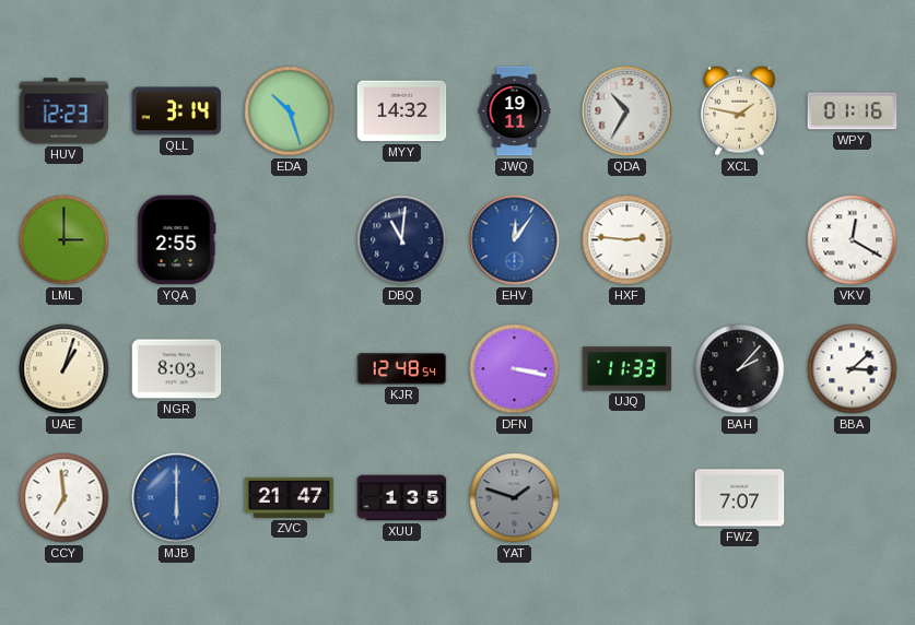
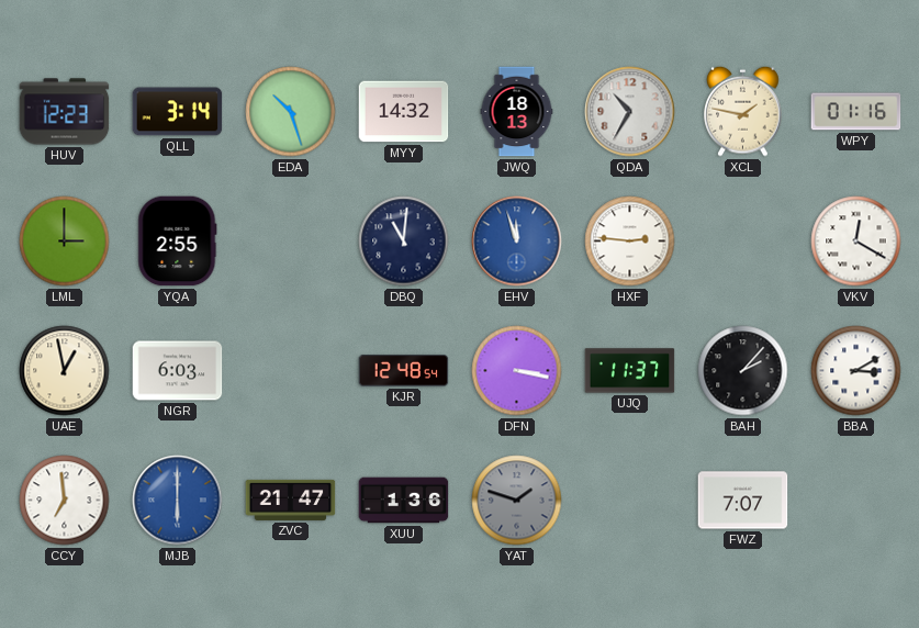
JWQ: 19:11 -> 18:13 (517, 112)
EHV: 12:06 -> 11:57 (517, 242)
UAE: 1:03 -> 12:58 (65, 371)
NGR: 8:03 -> 6:03 (178, 371)
UJQ: 11:33 -> 11:37 (630, 371)
BBA: 3:08 -> 3:10 (856, 371)
XUU: 1:35 -> 1:36 (404, 501)
